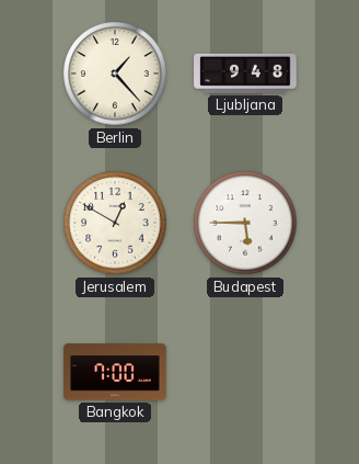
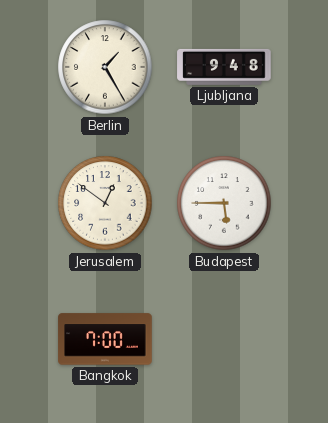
Berlin: 1:23 -> 1:25 (105, 67)
Jerusalem: 12:50 -> 12:51 (105, 203)
